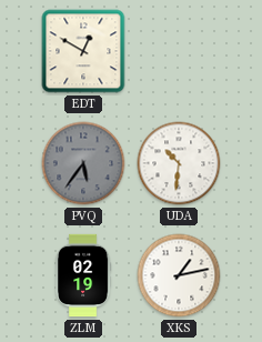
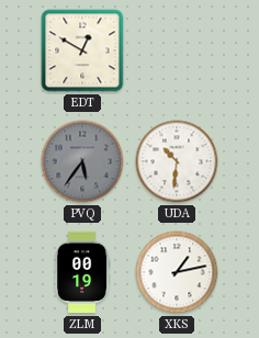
ZLM: 02:19 -> 00:19 (82, 272)
